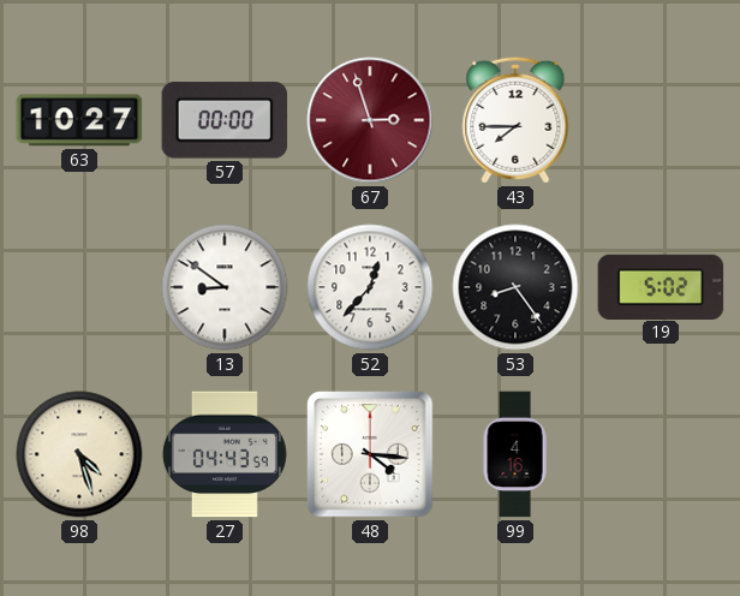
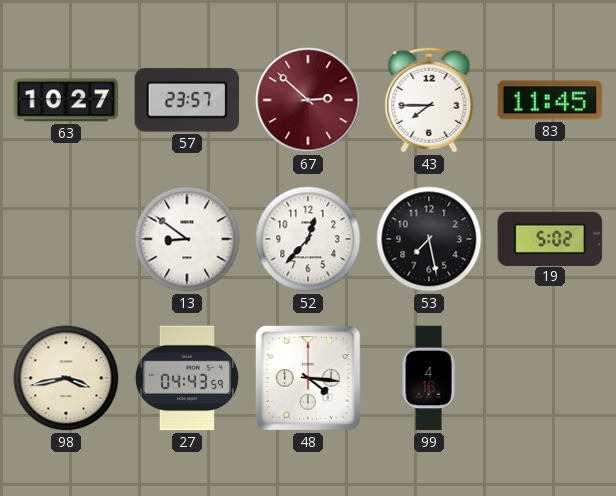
57: 00:00 -> 23:57 (187, 100)
67: 2:57 -> 2:52 (308, 100)
83: none -> 11:45 (550, 100)
53: 8:24 -> 7:28 (429, 239)
98: 4:27 -> 3:43 (66, 378)
